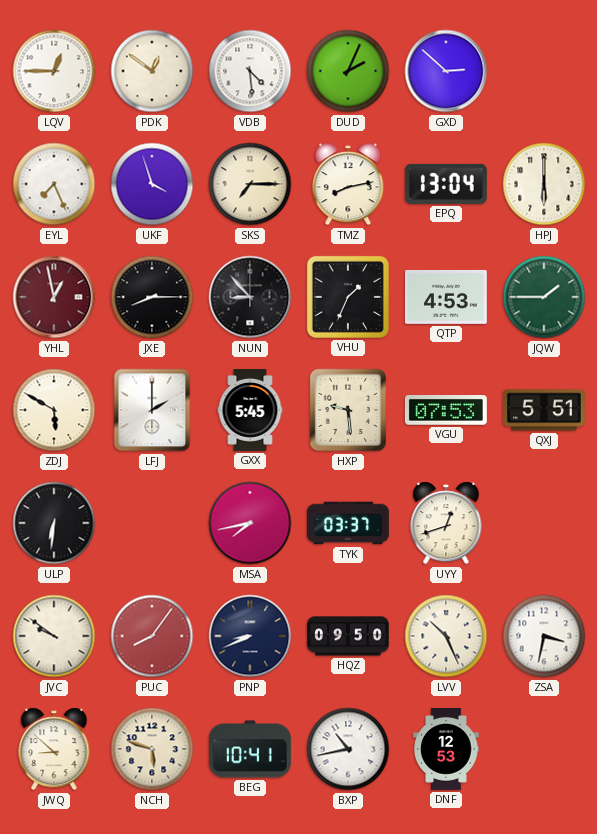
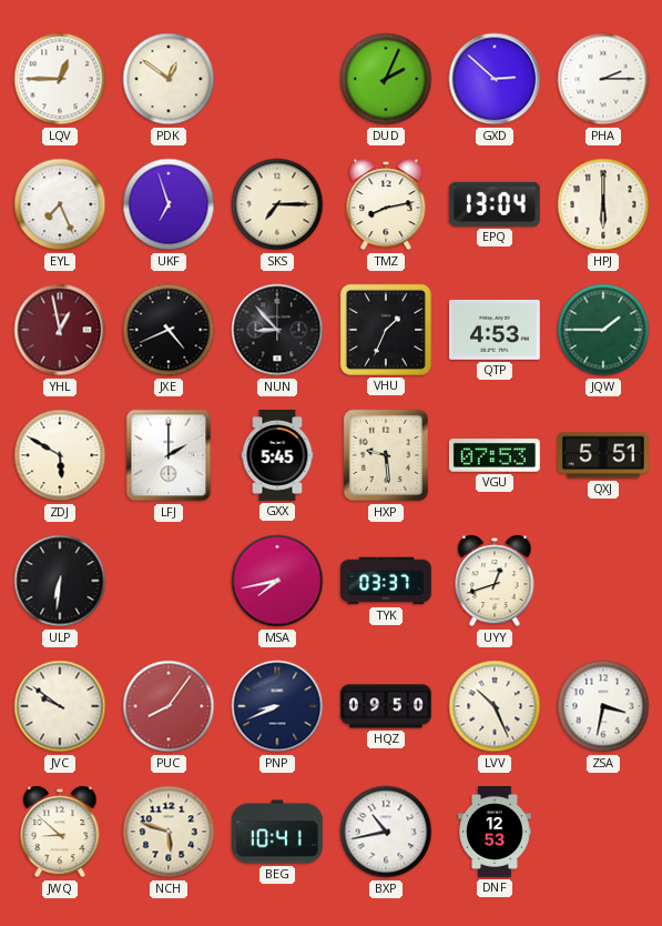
VDB: 4:29 -> none (250, 71)
PHA: none -> 2:15 (603, 79)
UKF: 3:57 -> 6:57 (169, 204)
JXE: 8:15 -> 4:41 (169, 330)
